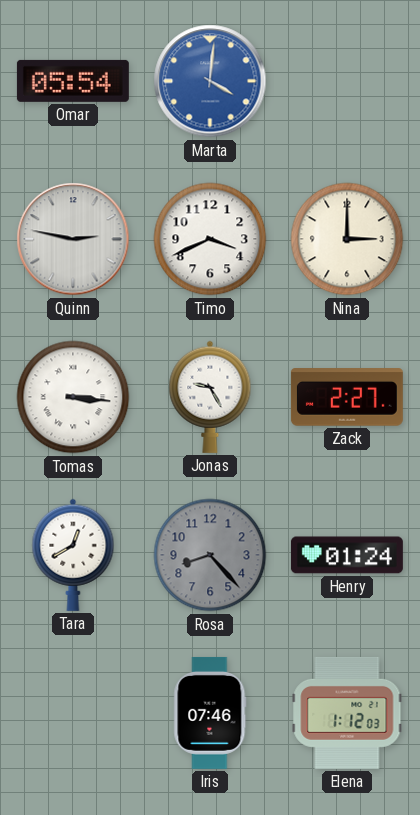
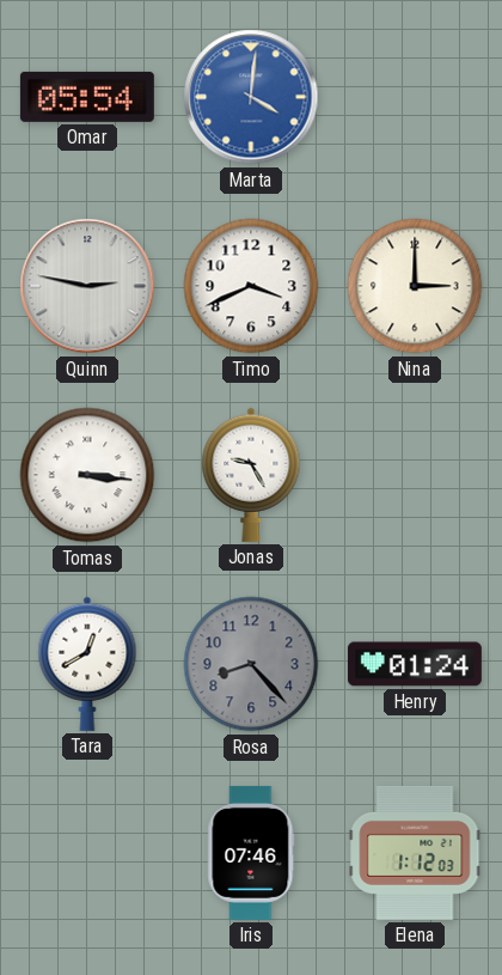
Zack: 2:27 -> none (347, 397)
